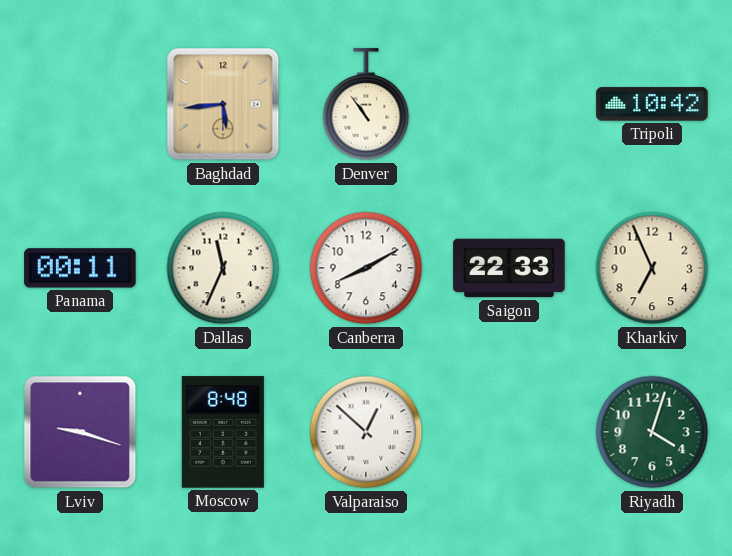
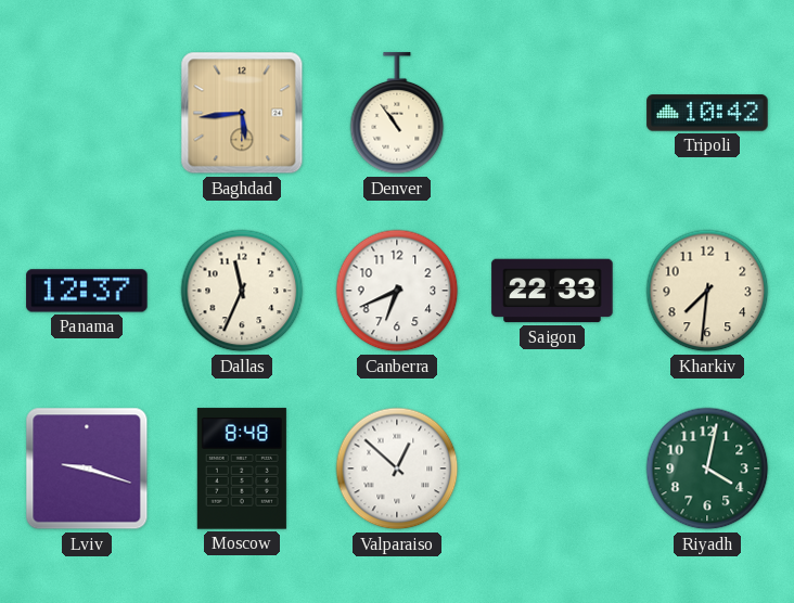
Panama: 00:11 -> 12:37 (87, 291)
Canberra: 8:10 -> 6:41 (397, 291)
Kharkiv: 6:56 -> 7:31 (707, 291)
Riyadh: 4:03 -> 4:02 (707, 469)
